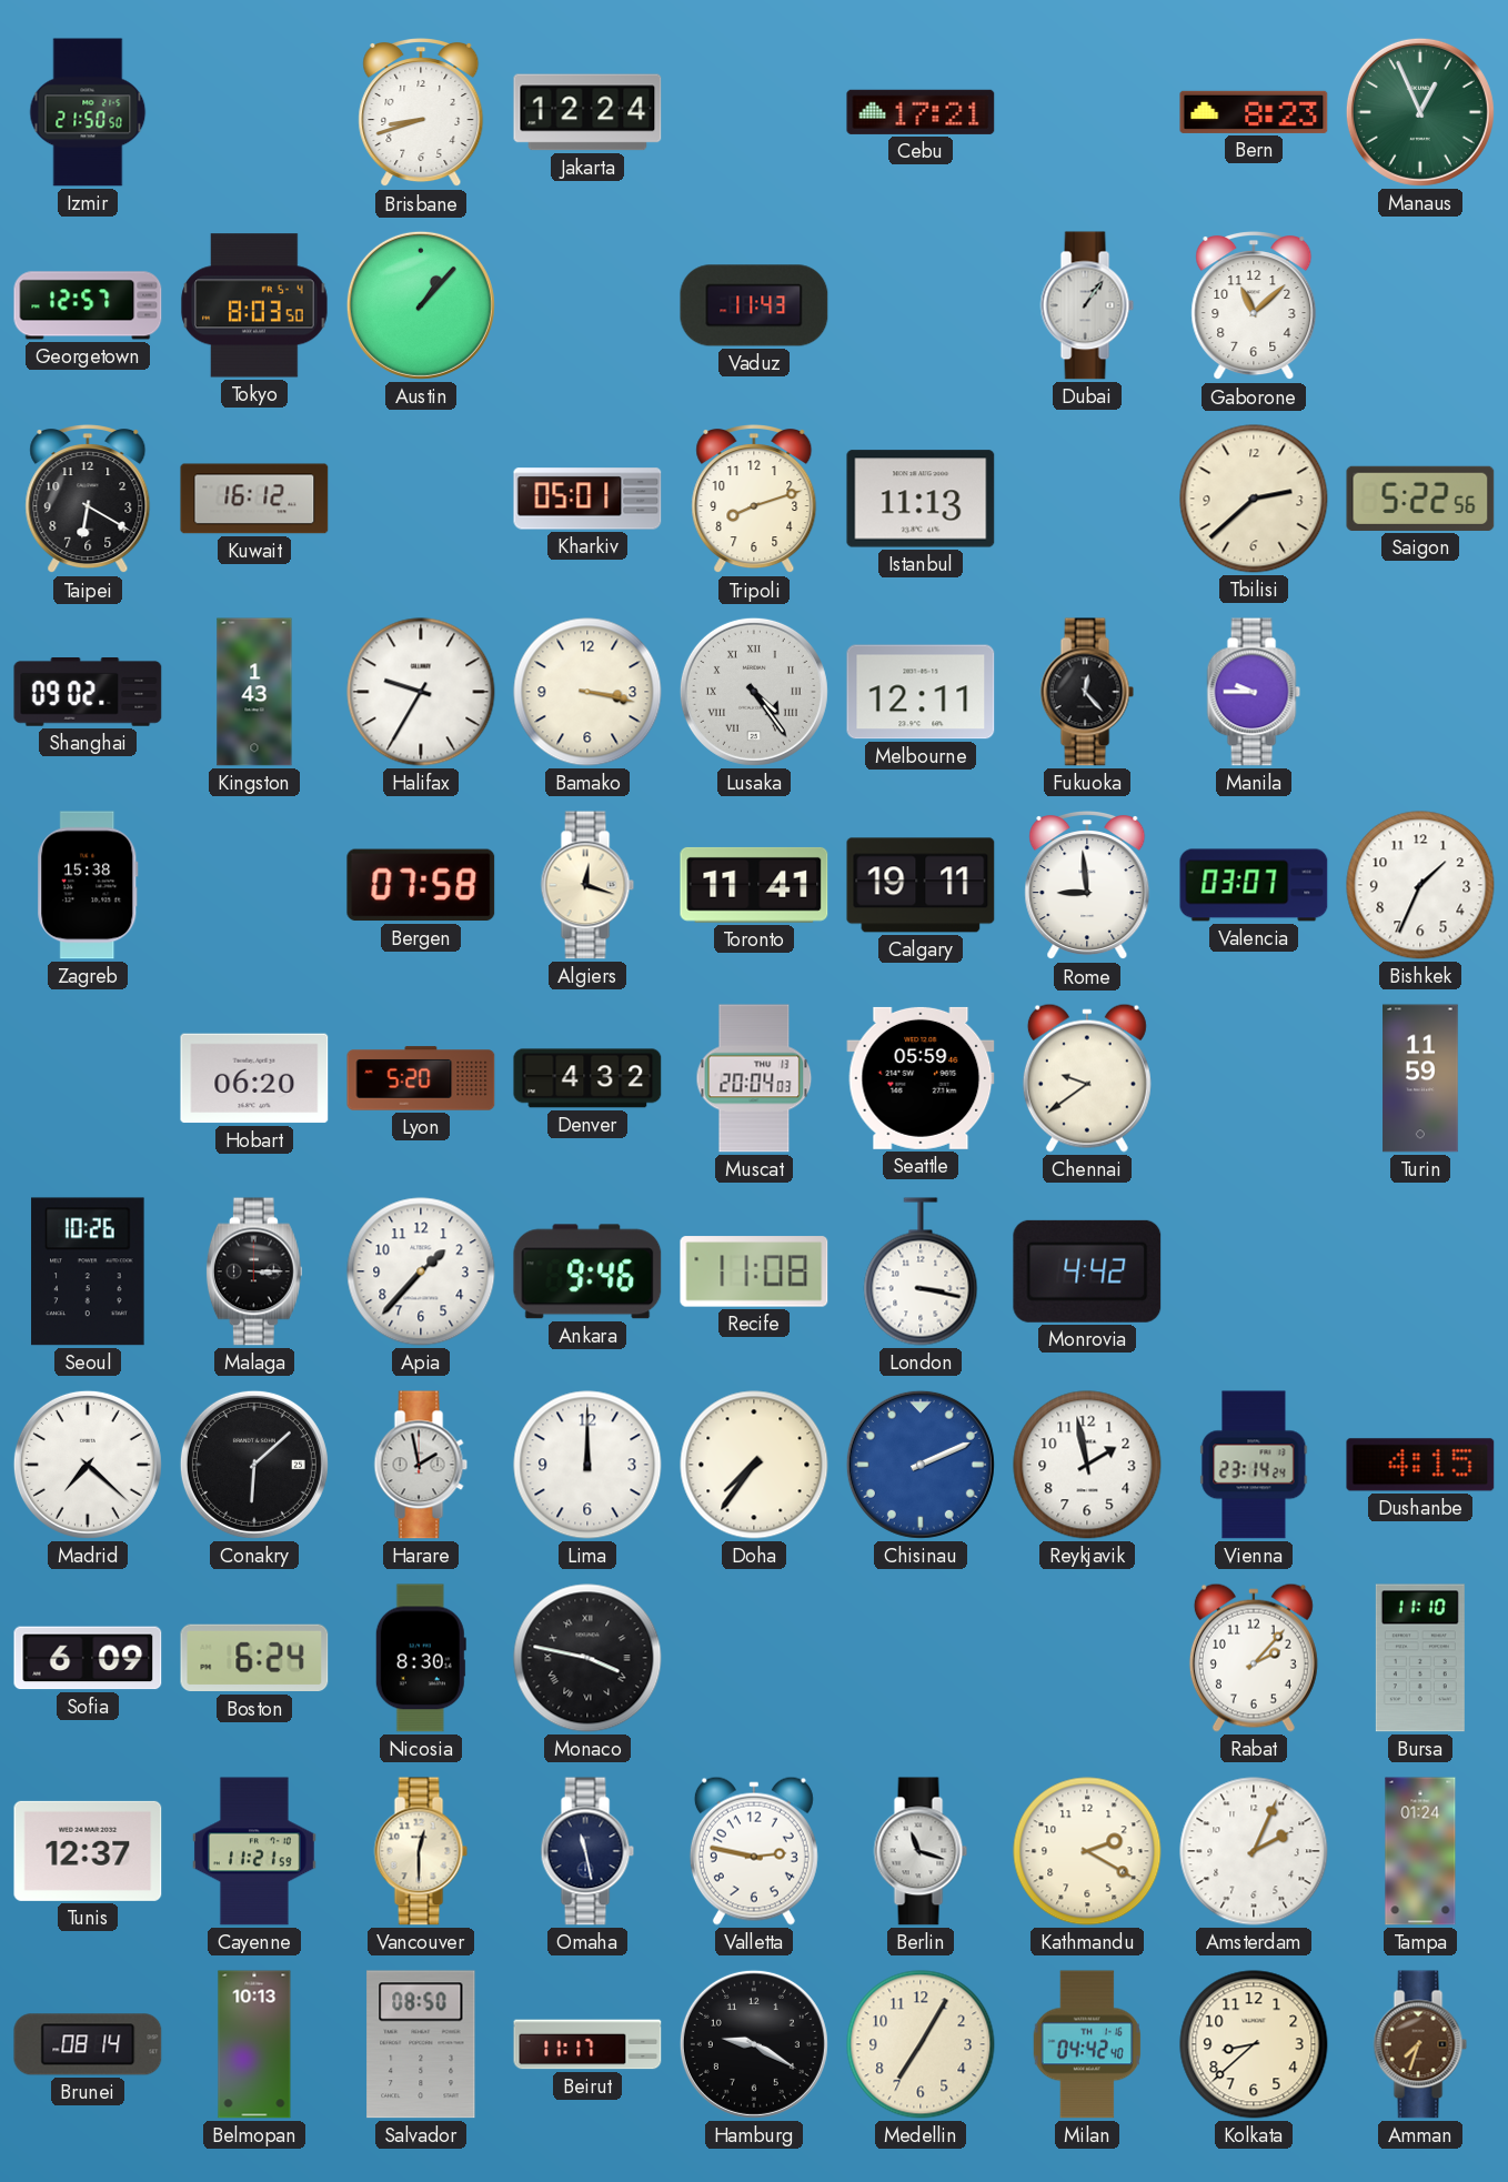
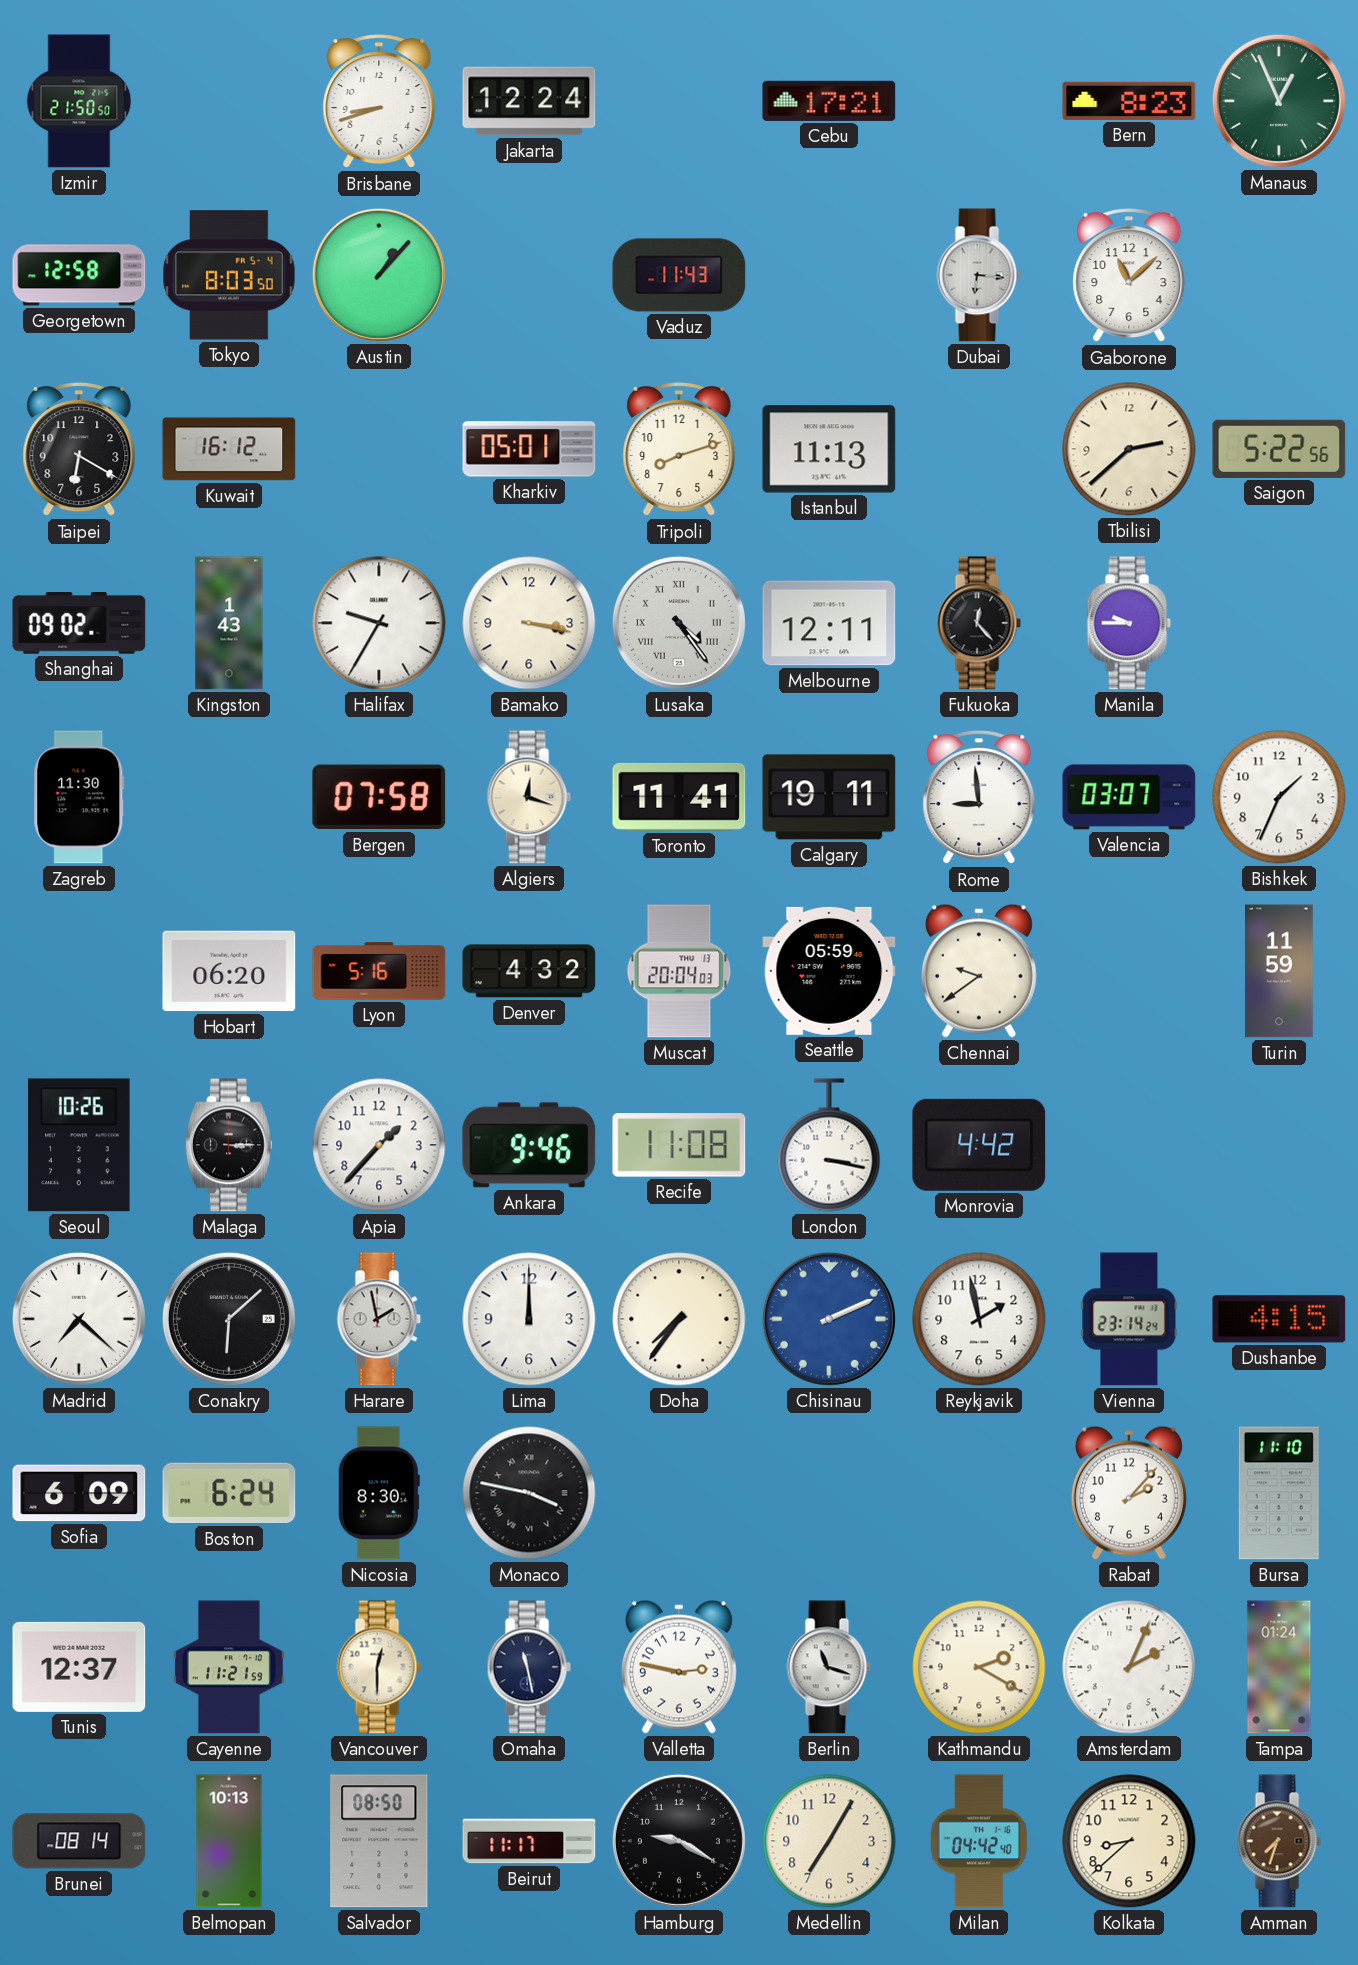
Georgetown: 12:57 -> 12:58 (79, 275)
Dubai: 1:06 -> 6:16 (979, 275)
Zagreb: 15:38 -> 11:30 (79, 797)
Lyon: 5:20 -> 5:16 (379, 971)
